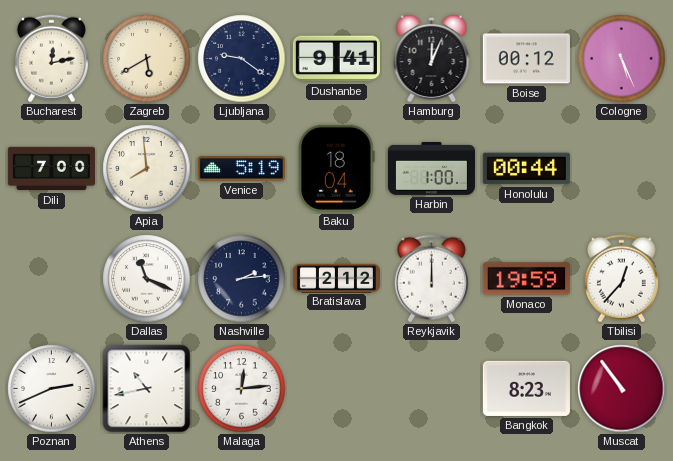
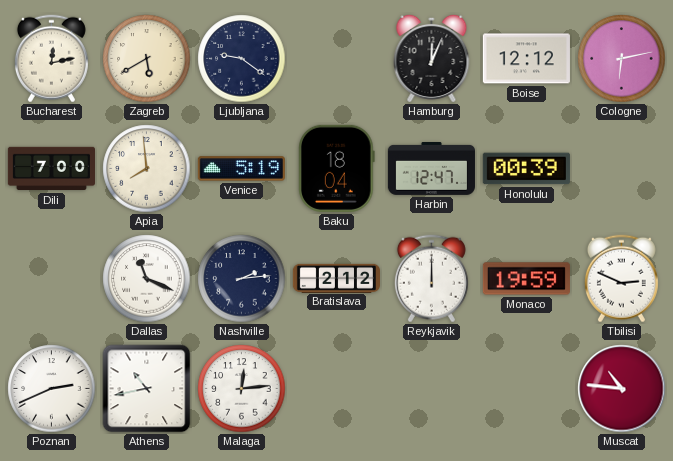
Dushanbe: 9:41 -> none (336, 59)
Boise: 00:12 -> 12:12 (526, 59)
Cologne: 5:26 -> 6:13 (622, 59)
Harbin: 1:00 -> 12:47 (431, 169)
Honolulu: 00:44 -> 00:39 (526, 169)
Tbilisi: 12:37 -> 2:49 (621, 279)
Bangkok: 8:23 -> none (526, 388)
Muscat: 10:54 -> 10:46 (622, 389)
